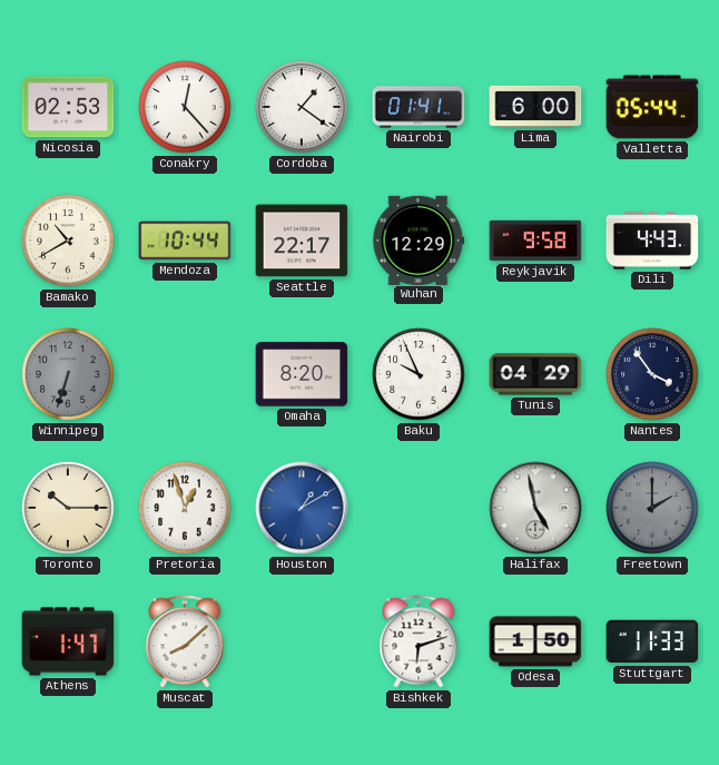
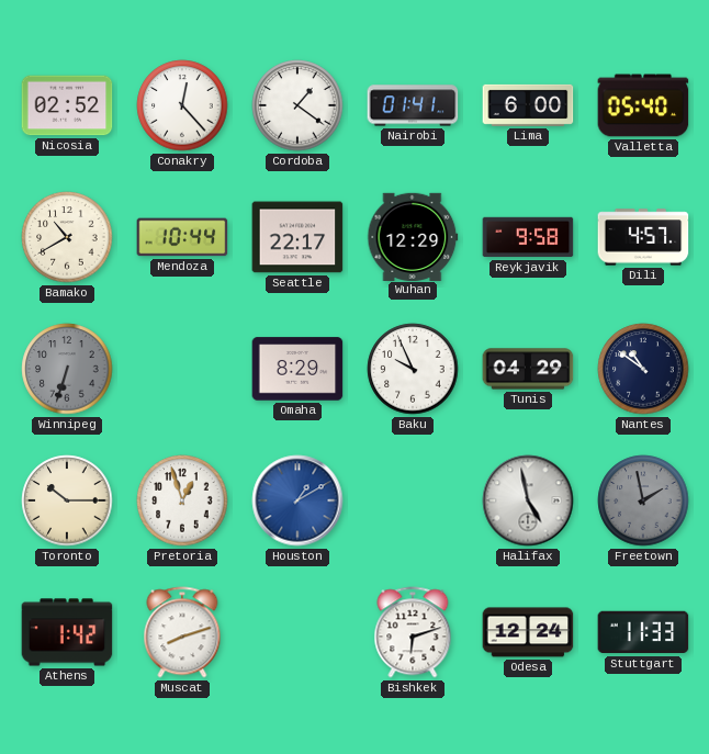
Nicosia: 02:53 -> 02:52 (67, 105)
Valletta: 05:44 -> 05:40 (643, 105)
Dili: 4:43 -> 4:57 (643, 237)
Omaha: 8:20 -> 8:29 (297, 369)
Nantes: 3:54 -> 10:51 (643, 369)
Freetown: 2:00 -> 1:58 (643, 500)
Athens: 1:47 -> 1:42 (67, 632)
Muscat: 8:08 -> 8:12 (182, 632)
Odesa: 1:50 -> 12:24 (528, 632)
